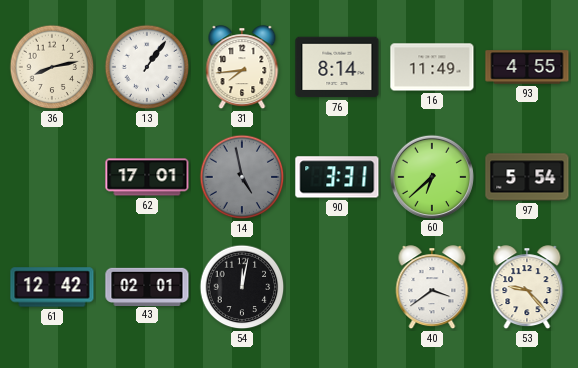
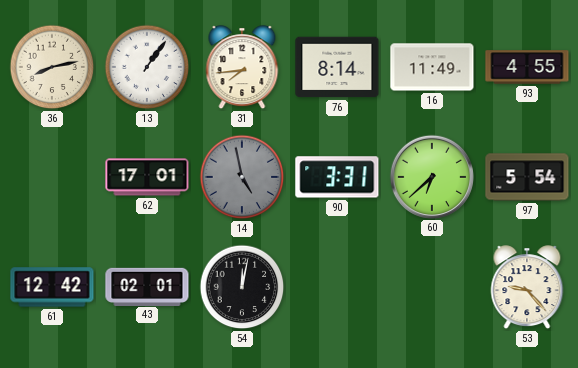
40: 3:39 -> none (432, 288)
